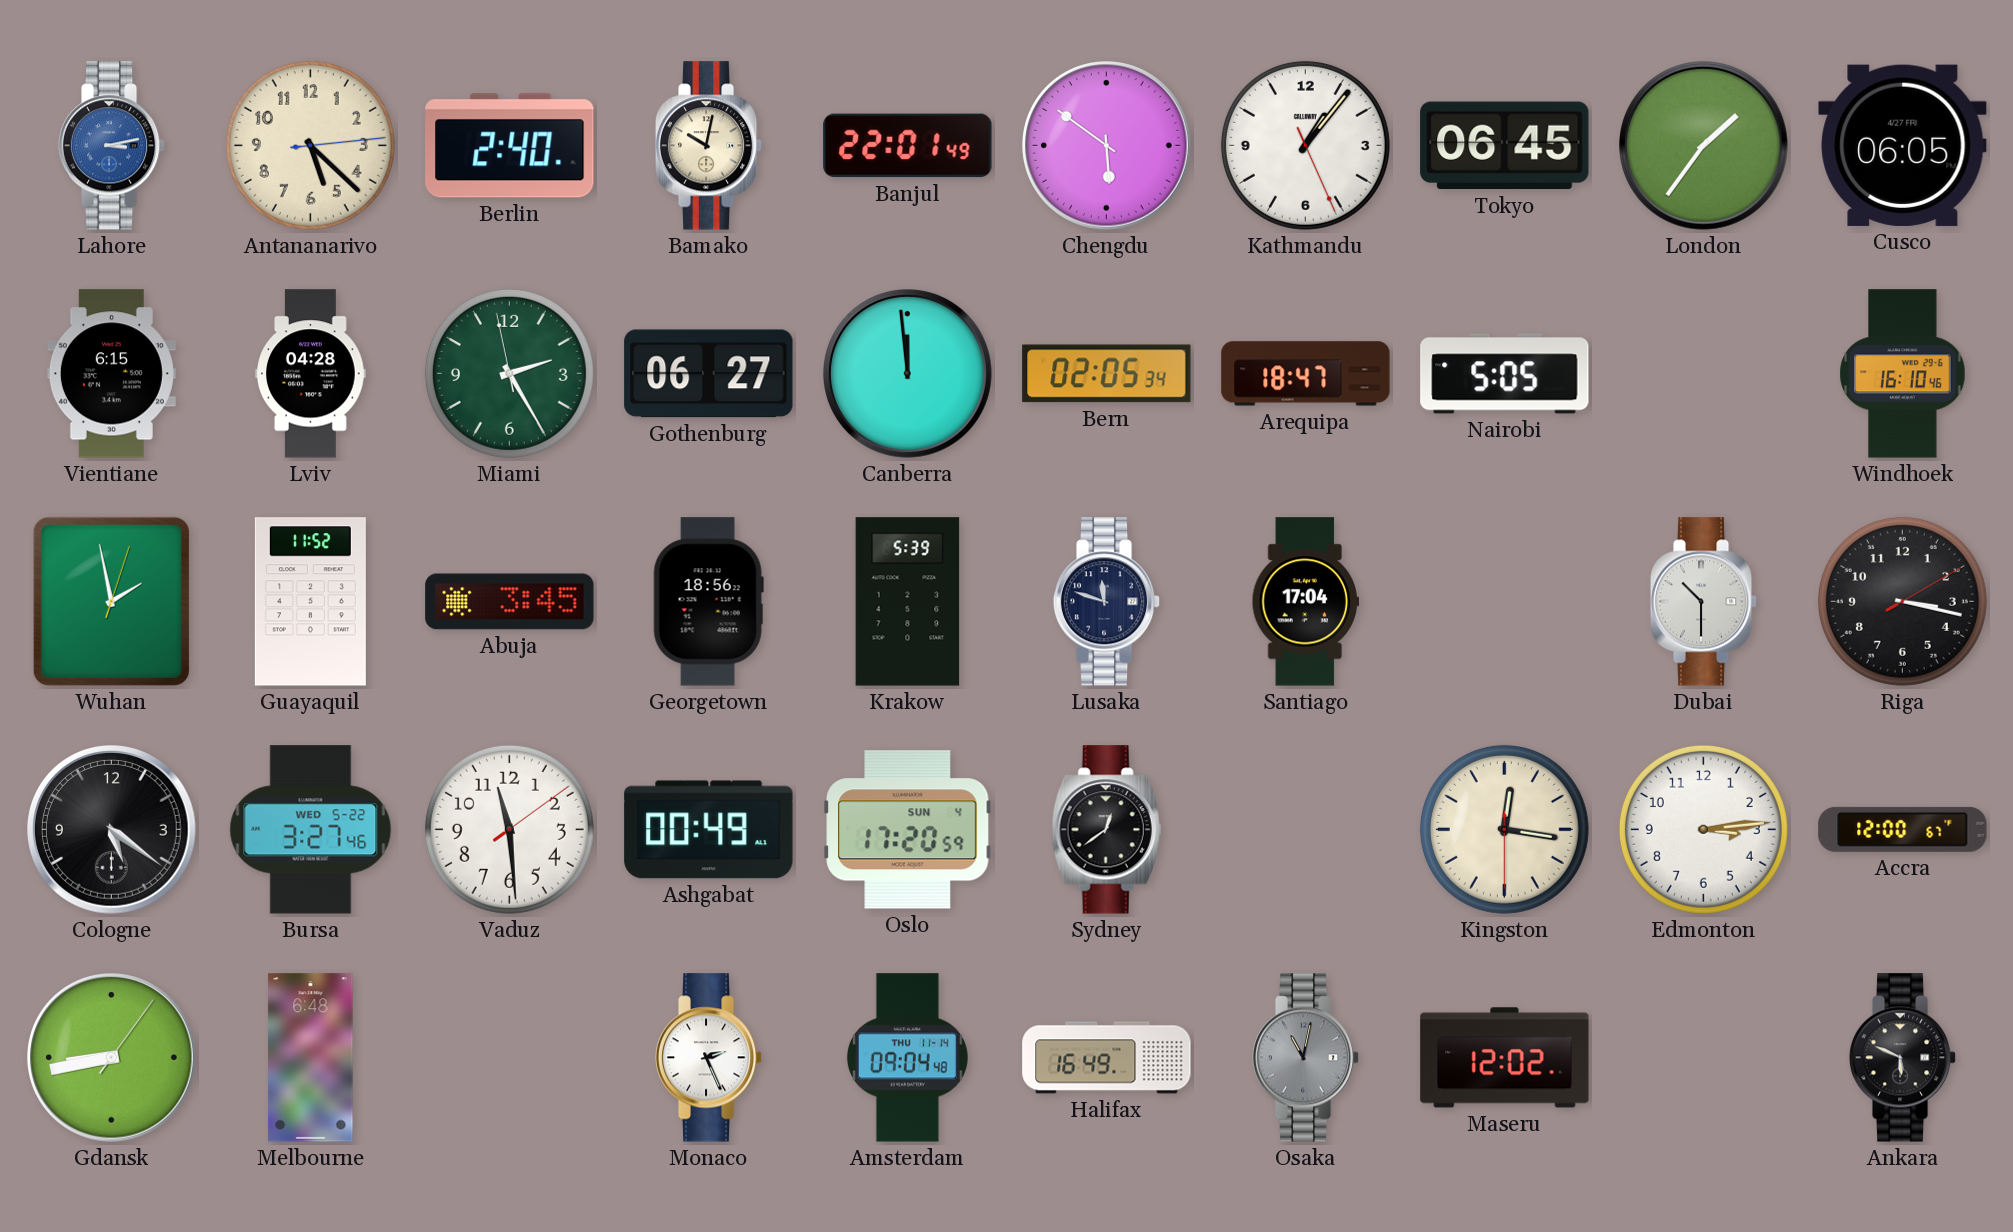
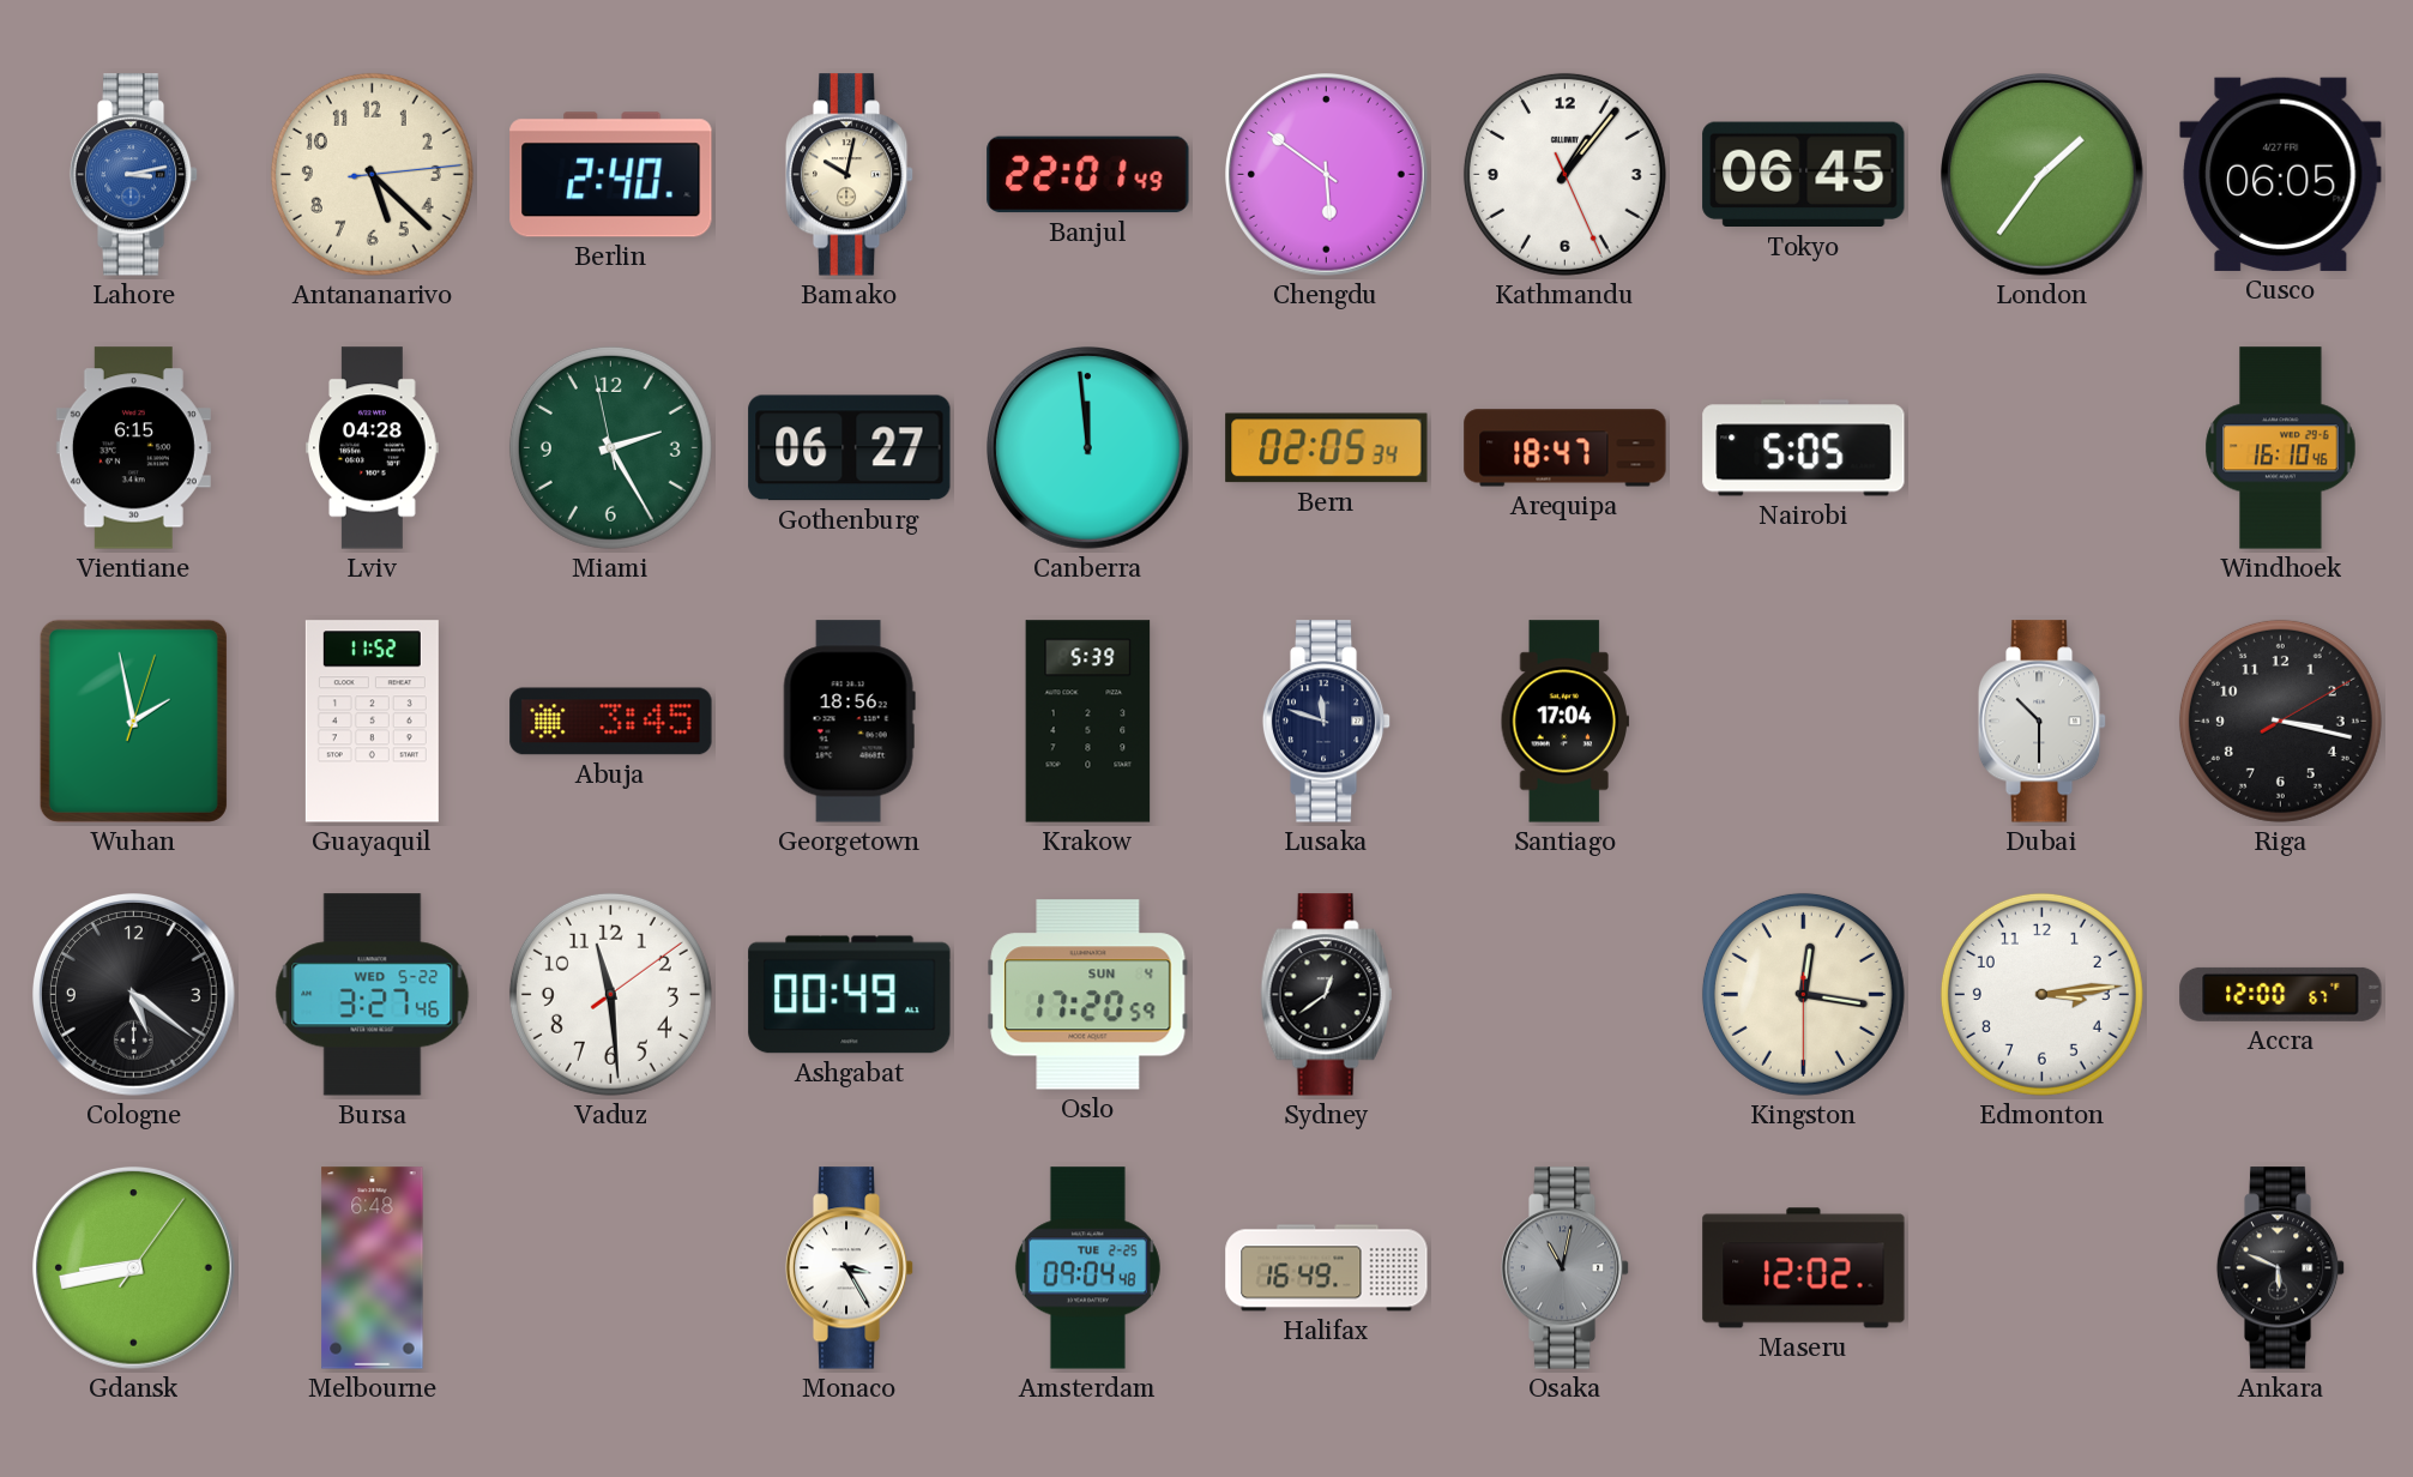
Monaco: 2:26 -> 3:25 (850, 1268)
Amsterdam date: THU 11-14 -> TUE 2-25 (1087, 1268)
